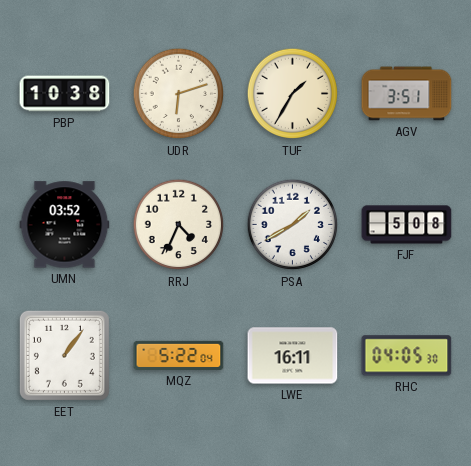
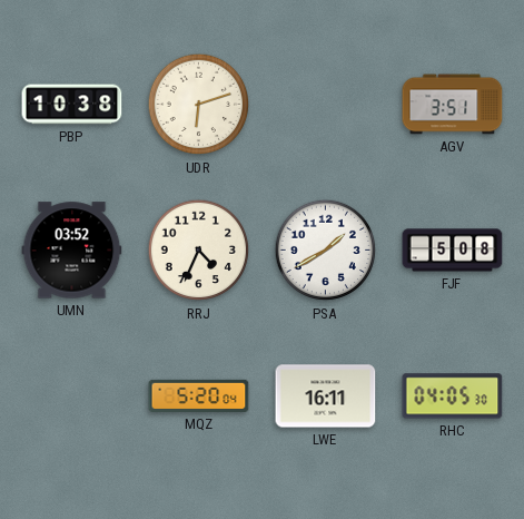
TUF: 1:35 -> none (293, 94)
EET: 1:06 -> none (64, 355)
MQZ: 5:22 -> 5:20 (199, 395)
